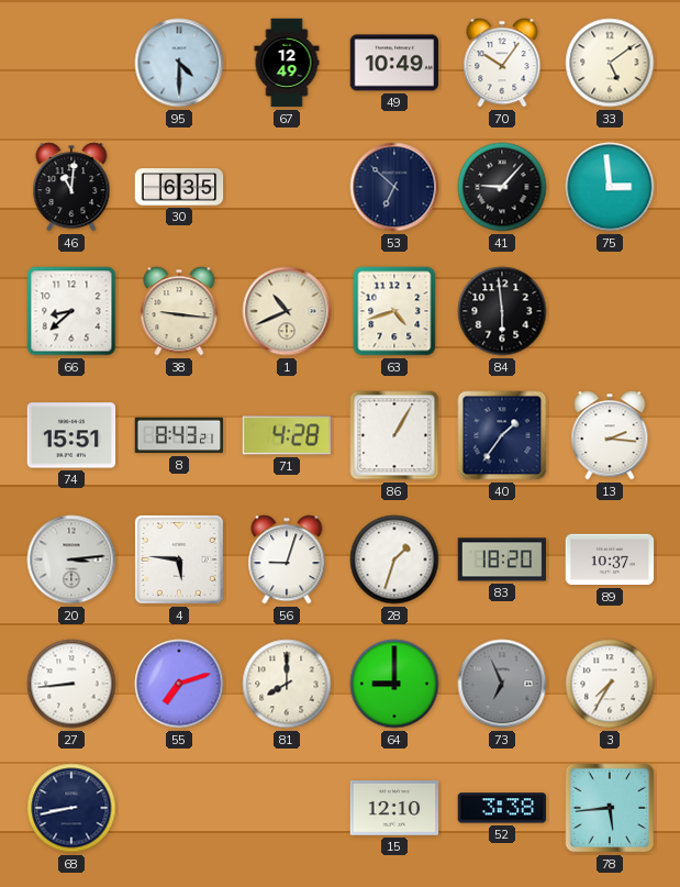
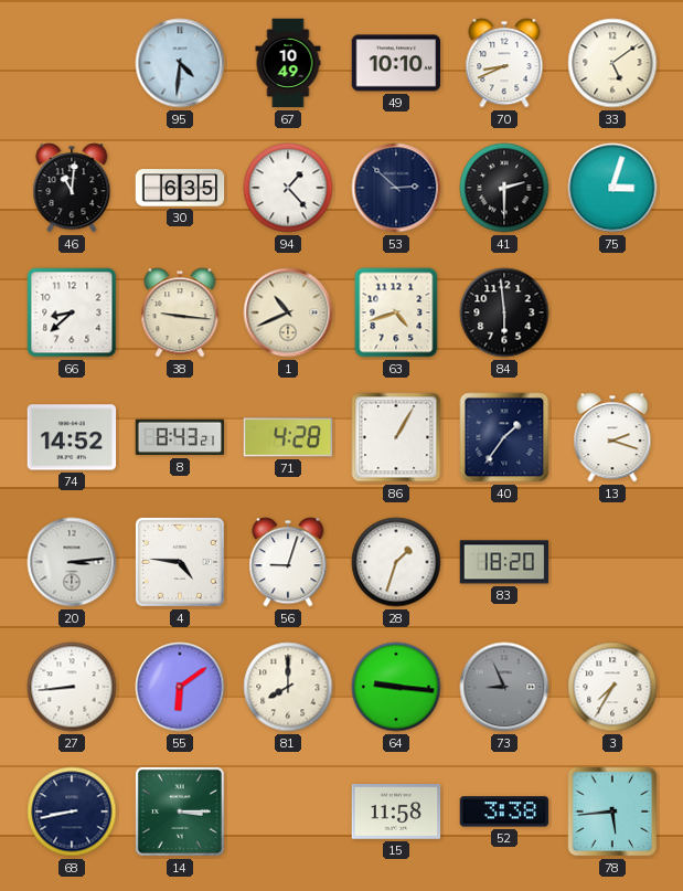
95: 4:30 -> 4:31 (180, 63)
67: 12:49 -> 10:49 (288, 63)
49: 10:49 -> 10:10 (396, 63)
70: 10:06 -> 8:41 (504, 63)
94: none -> 1:23 (288, 188)
53: 6:52 -> 2:52 (396, 188)
41: 9:07 -> 2:30 (504, 188)
75: 2:59 -> 3:03 (612, 188)
74: 15:51 -> 14:52 (72, 437)
13: 2:16 -> 2:18 (612, 437)
4: 5:46 -> 4:46 (180, 562)
89: 10:37 -> none (610, 559)
55: 7:12 -> 6:09 (180, 687)
64: 9:00 -> 9:16 (396, 687)
73: 6:56 -> 8:56 (504, 687)
14: none -> 3:15 (180, 812)
15: 12:10 -> 11:58 (396, 813)
